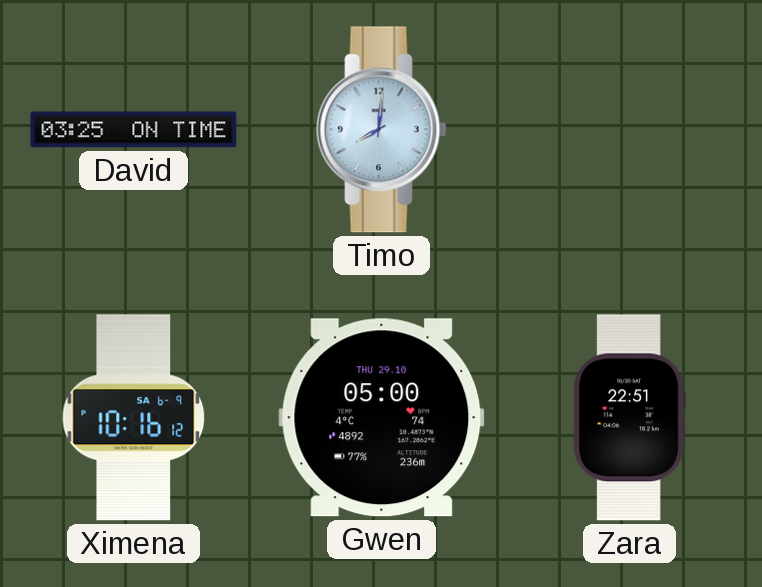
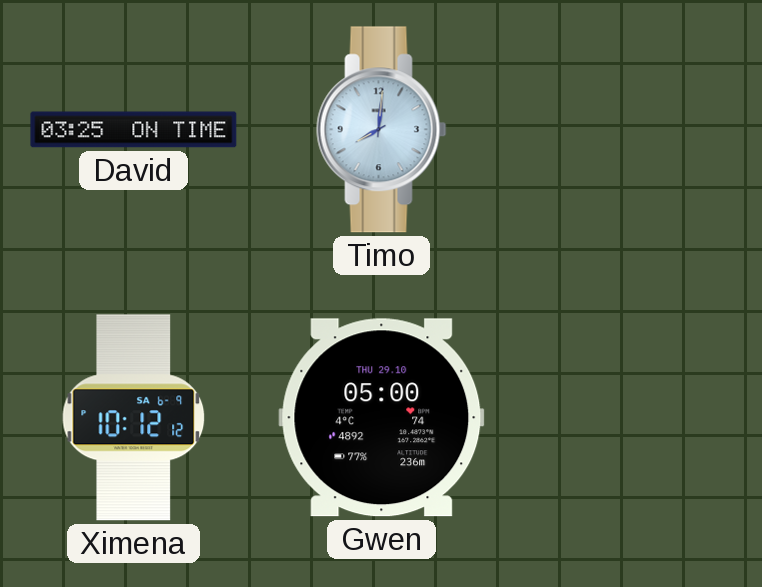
Ximena: 10:16 -> 10:12 (134, 418)
Zara: 22:51 -> none (629, 418)
